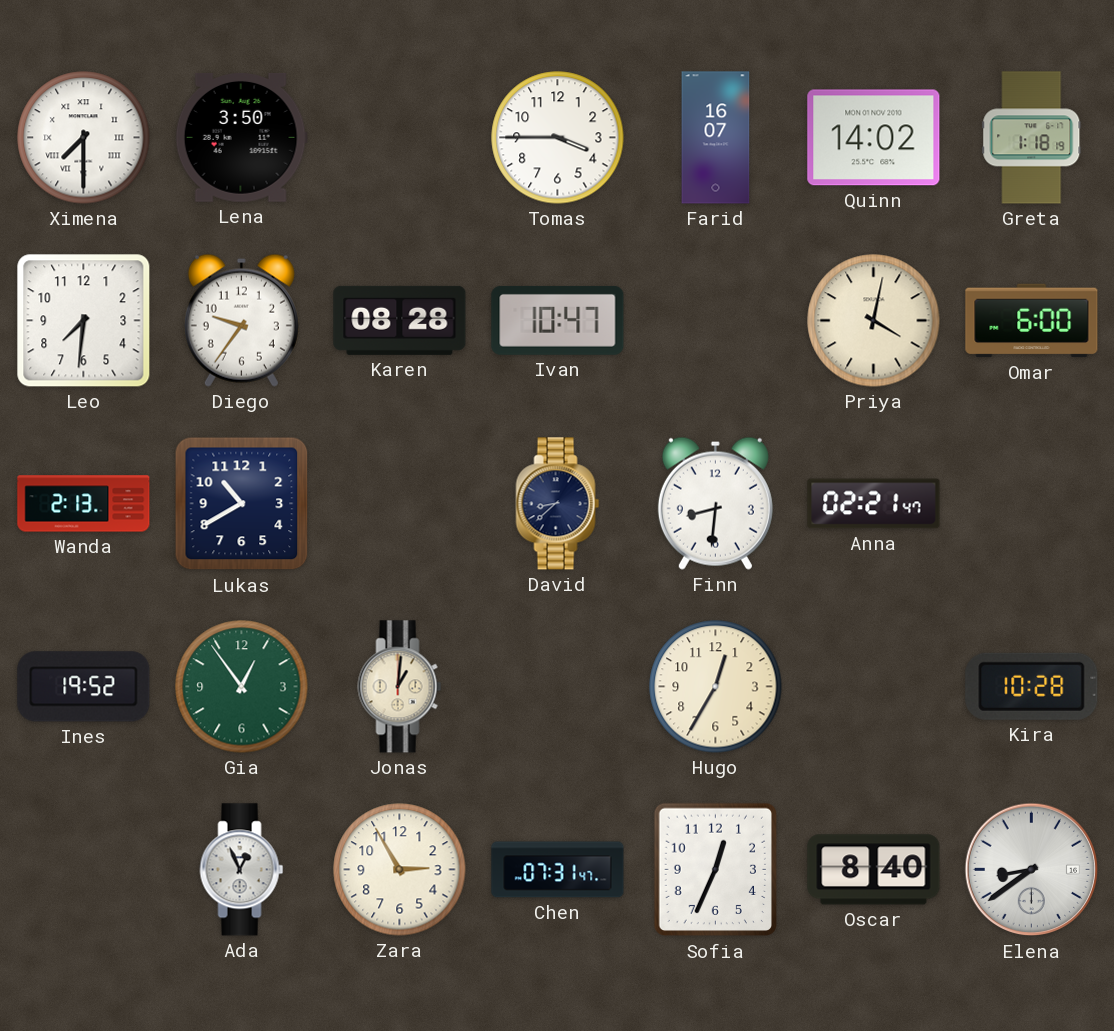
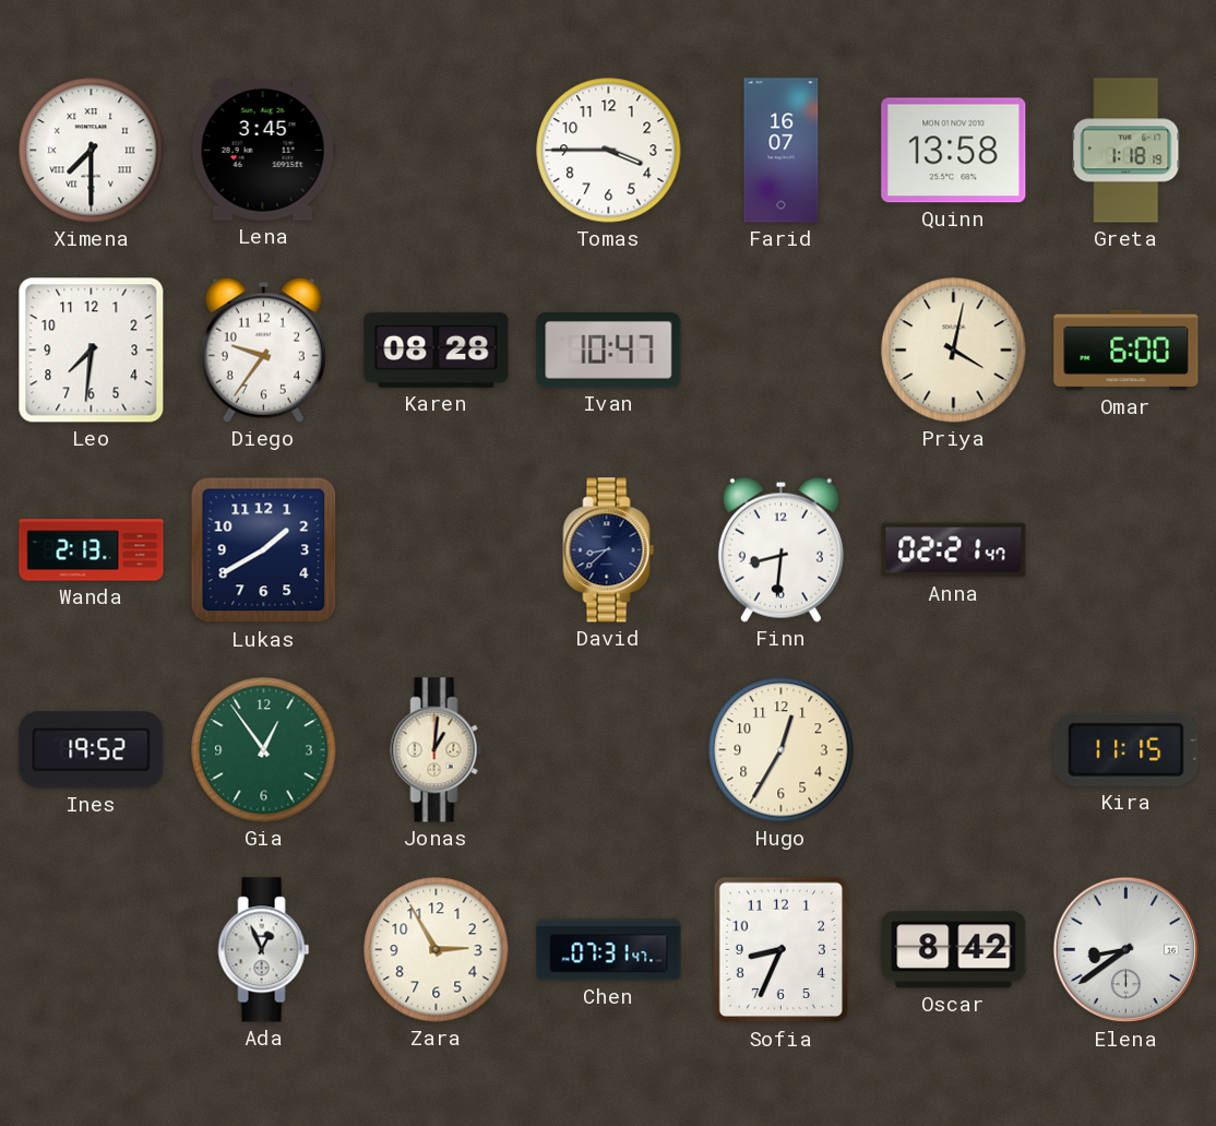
Lena: 3:50 -> 3:45 (263, 150)
Quinn: 14:02 -> 13:58 (954, 151)
Lukas: 10:40 -> 1:40 (264, 550)
Kira: 10:28 -> 11:15 (1126, 749)
Sofia: 12:34 -> 8:34 (780, 950)
Oscar: 8:40 -> 8:42 (954, 950)
